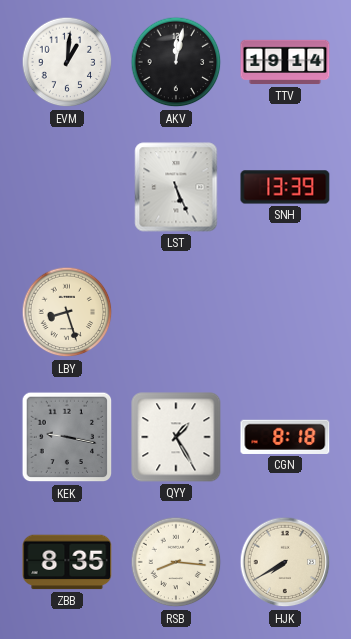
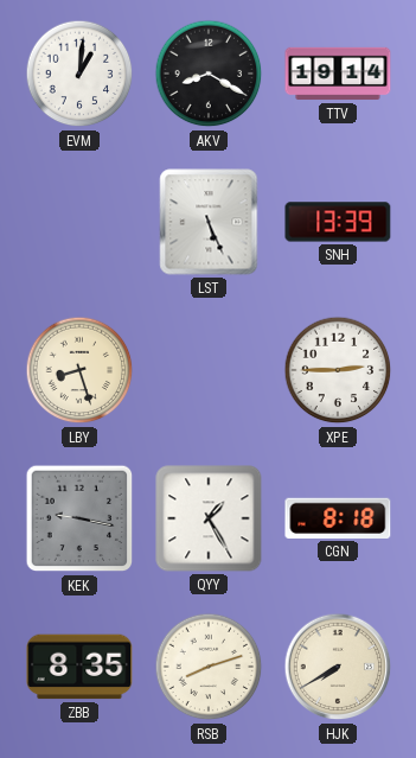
AKV: 12:02 -> 8:20 (209, 74)
XPE: none -> 2:45 (338, 370)
RSB: 8:16 -> 8:12 (209, 667)
